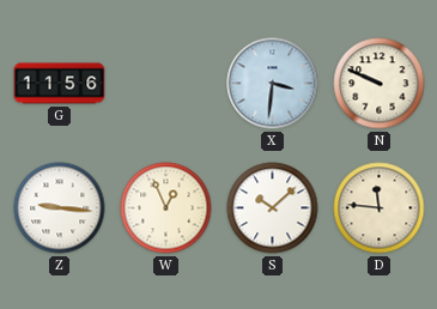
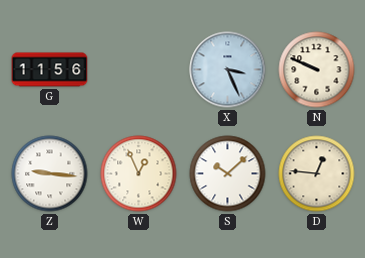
X: 3:31 -> 3:26 (228, 70)
D: 11:46 -> 12:46 (317, 174)
